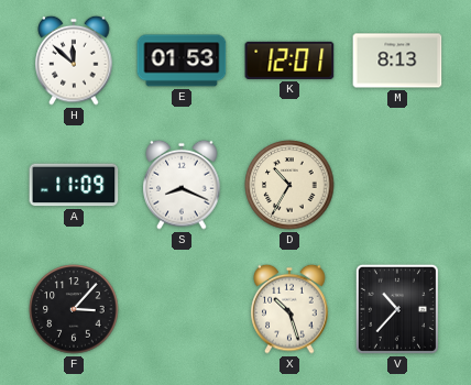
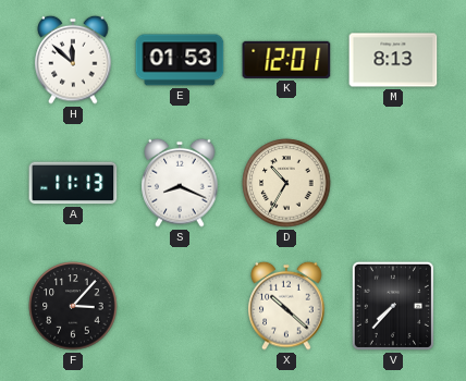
A: 11:09 -> 11:13 (73, 183)
X: 10:27 -> 10:22 (286, 306)
V: 10:37 -> 7:37 (393, 306)
